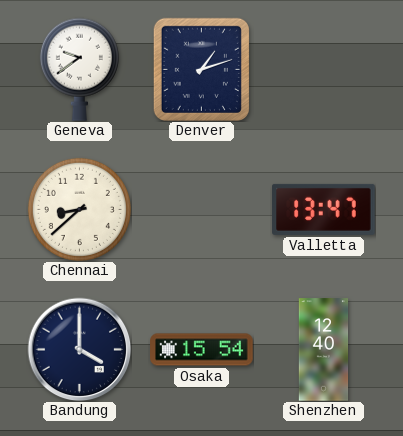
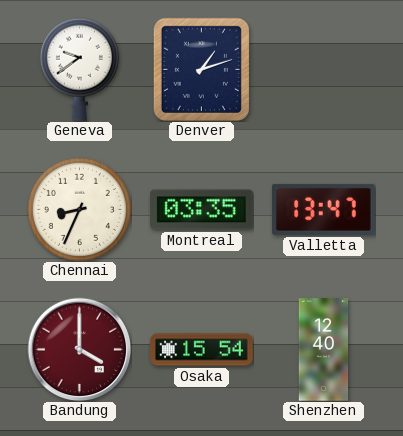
Chennai: 8:38 -> 8:34 (79, 209)
Montreal: none -> 03:35 (202, 210)
Bandung dial: navy -> burgundy (79, 349)
